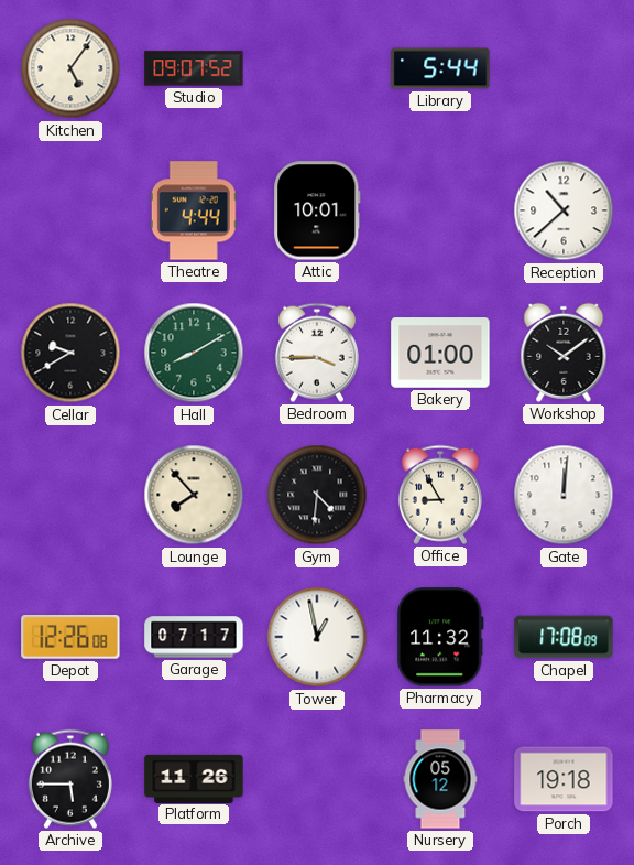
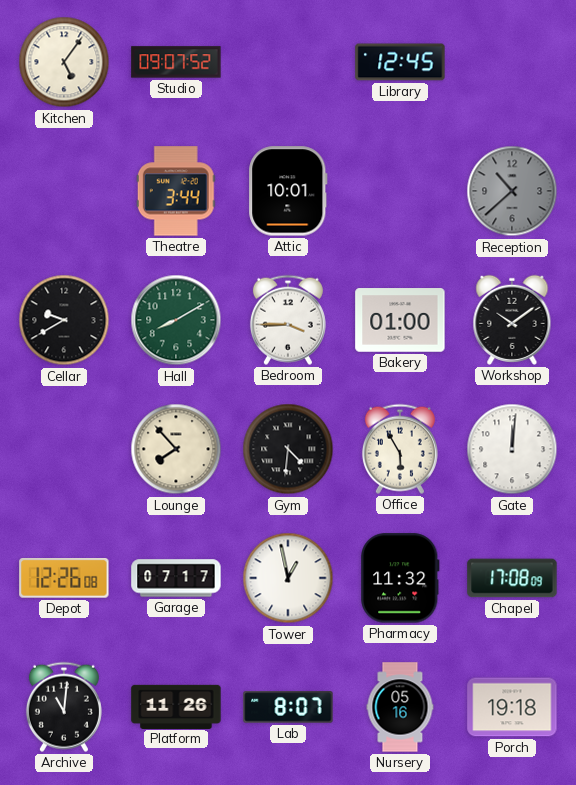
Library: 5:44 -> 12:45 (400, 62)
Theatre: 4:44 -> 3:44 (176, 191)
Reception dial: white -> grey (512, 191)
Office: 8:55 -> 5:55 (400, 449)
Archive: 5:45 -> 11:01 (64, 707)
Lab: none -> 8:07 (288, 707)
Nursery: 05:12 -> 05:16 (400, 707)
